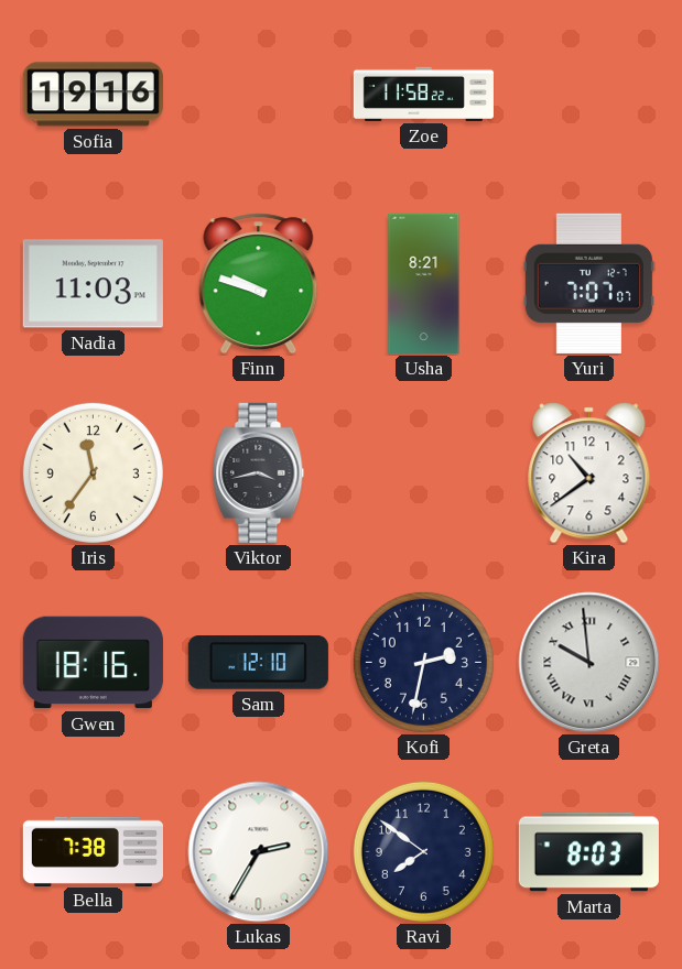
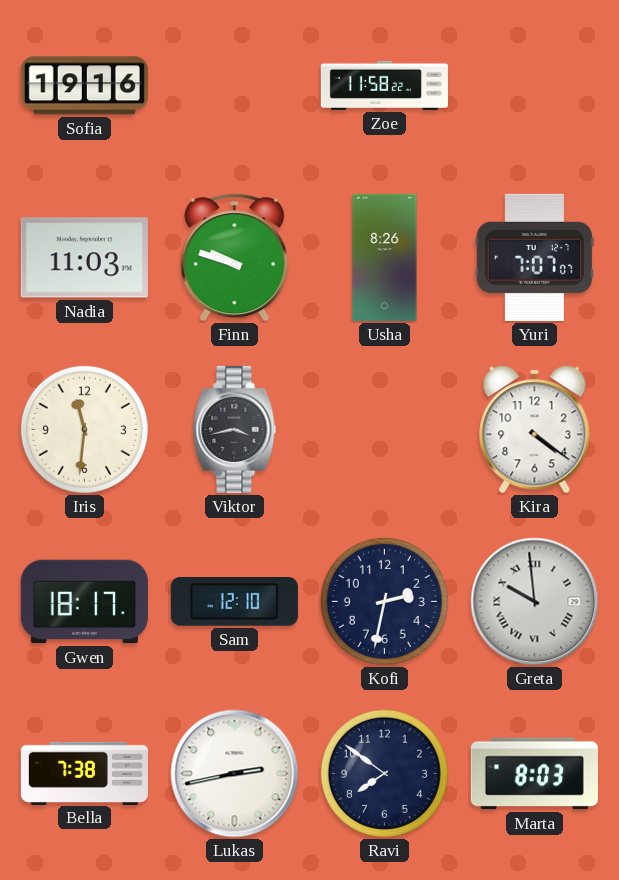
Usha: 8:21 -> 8:26 (385, 257)
Iris: 11:36 -> 11:31 (84, 429)
Kira: 10:39 -> 4:21 (535, 430)
Gwen: 18:16 -> 18:17 (84, 602)
Lukas: 2:35 -> 2:43 (235, 774)
